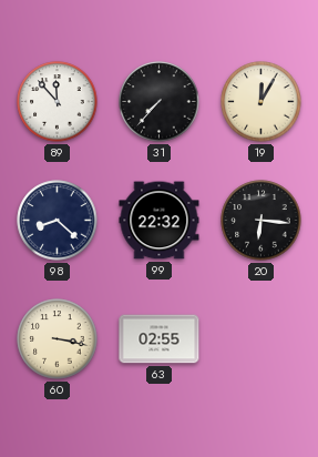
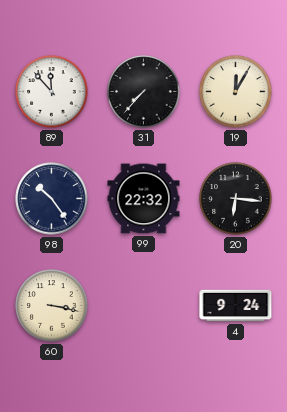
98: 8:22 -> 10:24 (52, 199)
63: 02:55 -> none (160, 339)
4: none -> 9:24 (236, 306)
